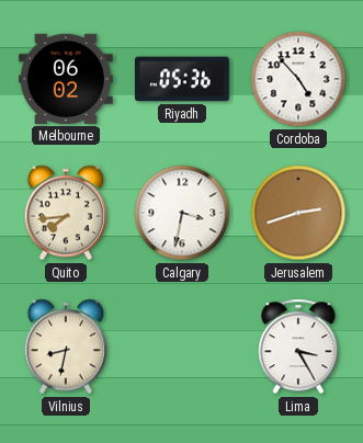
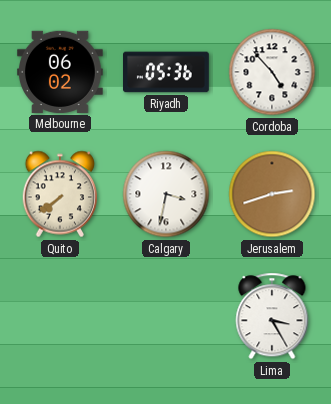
Quito: 7:44 -> 7:39 (60, 194)
Vilnius: 8:32 -> none (66, 347)
